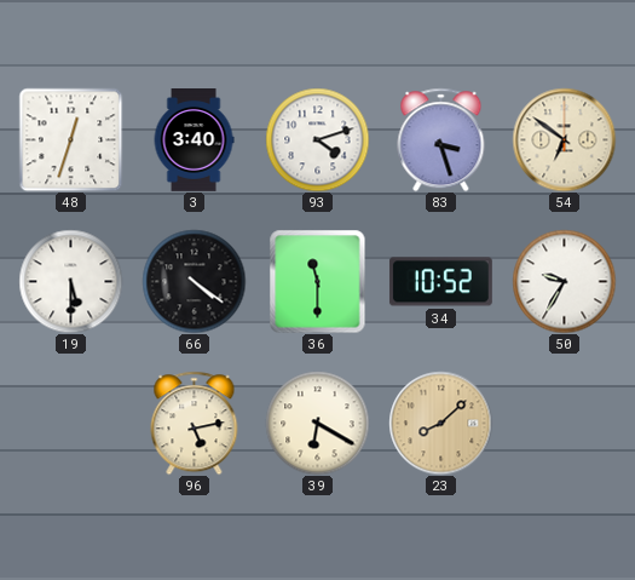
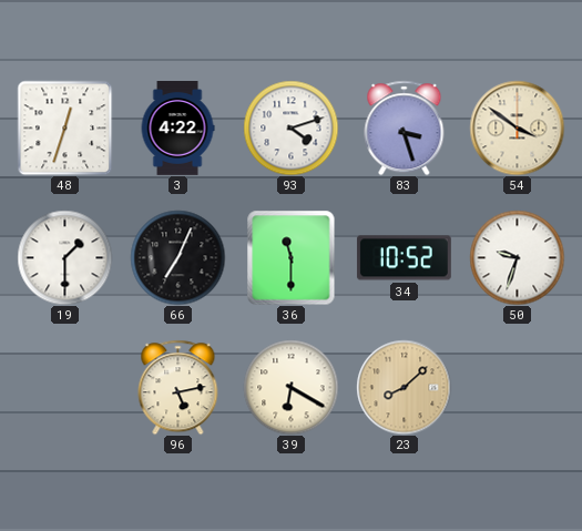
3: 3:40 -> 4:22 (177, 129)
54: 6:51 -> 3:51 (517, 127)
19: 5:30 -> 1:30 (64, 257)
66: 4:21 -> 7:04 (177, 257)
50: 9:35 -> 9:33 (517, 257)
